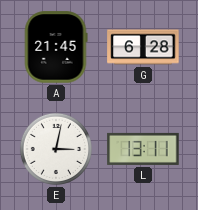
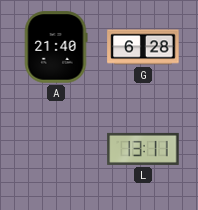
A: 21:45 -> 21:40 (56, 47)
E: 3:02 -> none (56, 149)
